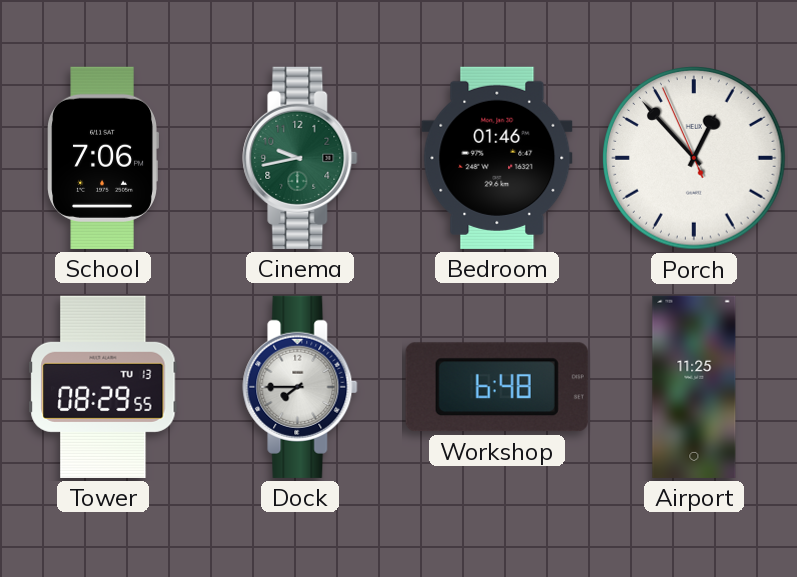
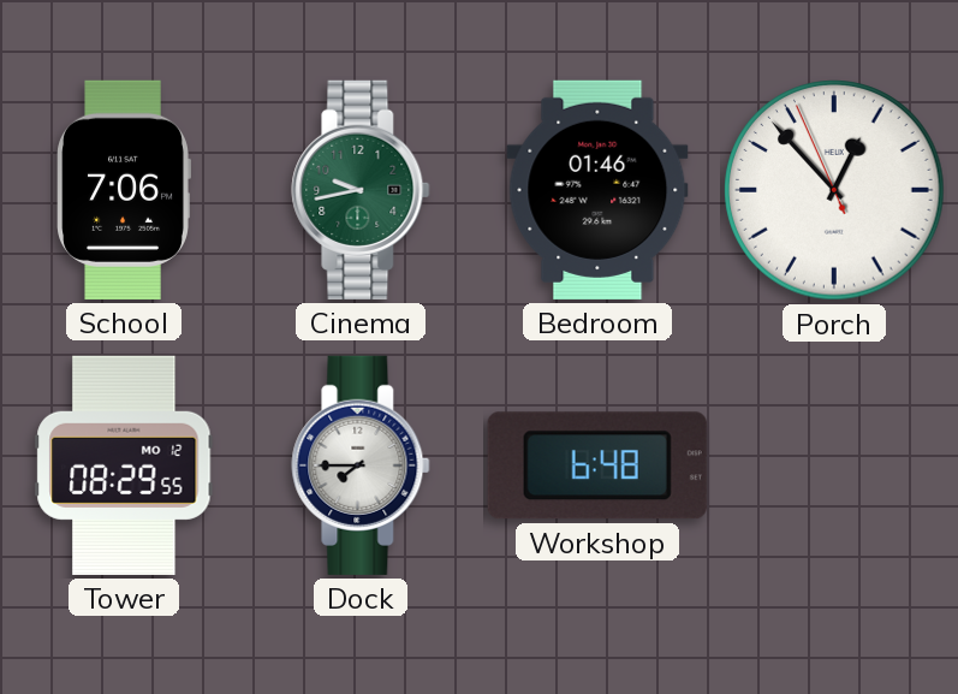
Tower date: TU 13 -> MO 12 (124, 465)
Airport: 11:25 -> none (694, 387)
